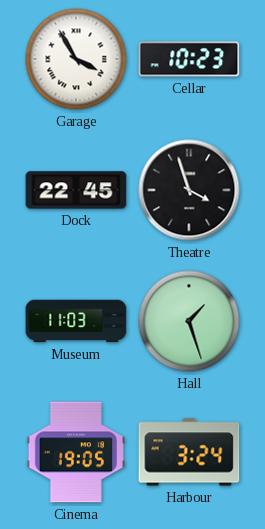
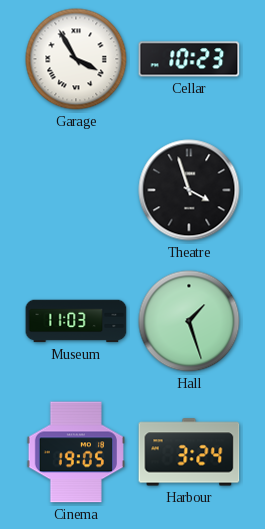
Dock: 22:45 -> none (76, 190)
